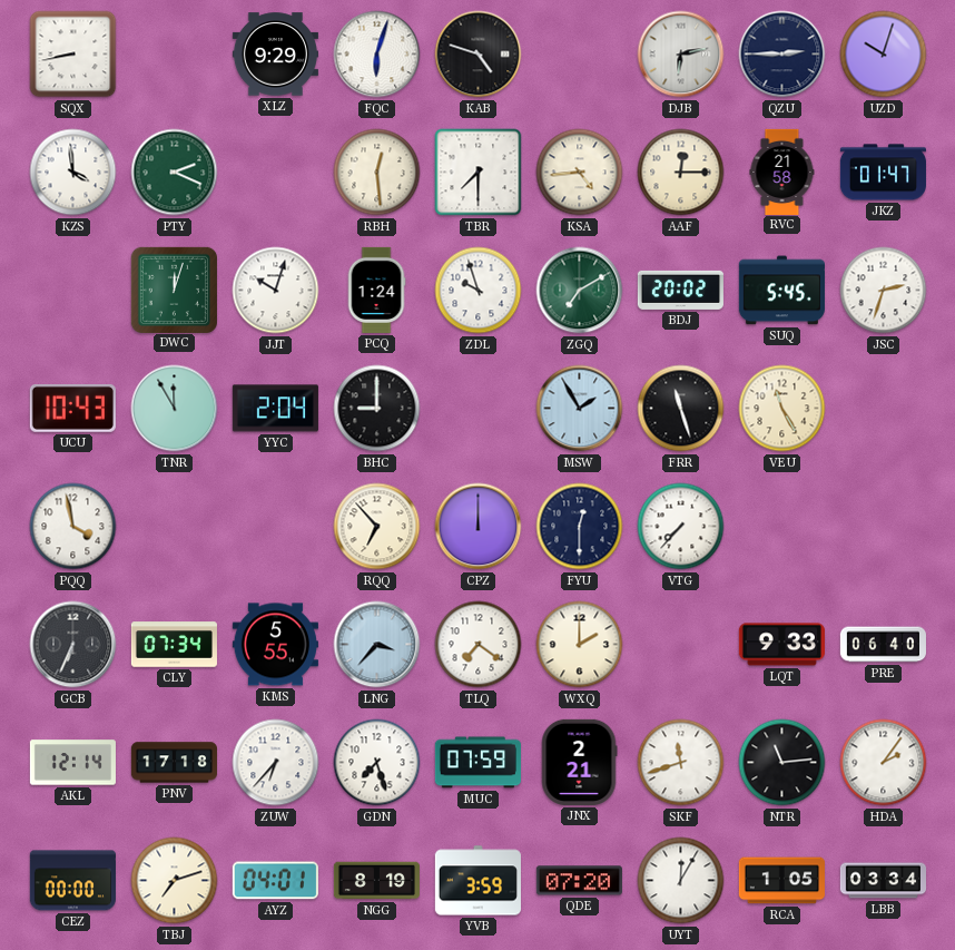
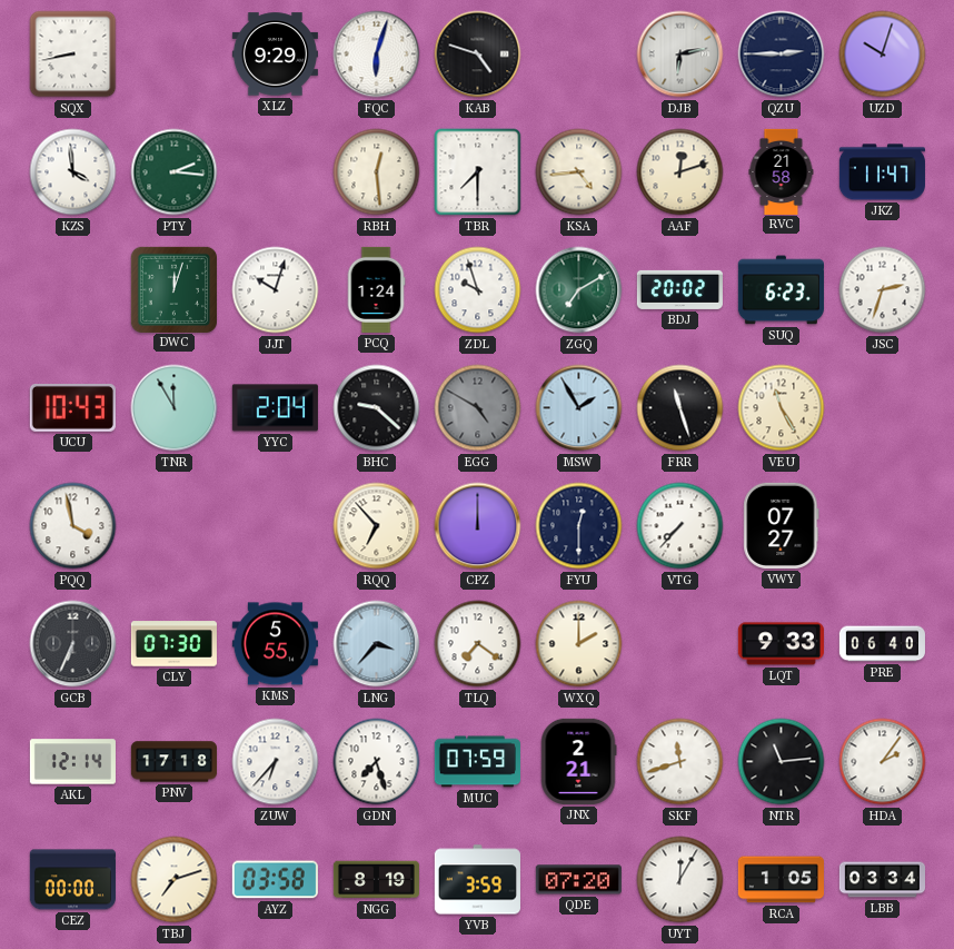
PTY: 2:19 -> 2:16 (175, 172)
AAF: 12:15 -> 12:12 (680, 172)
JKZ: 01:47 -> 11:47 (882, 172)
SUQ: 5:45 -> 6:23 (781, 290)
BHC: 9:00 -> 9:22 (377, 408)
EGG: none -> 4:50 (478, 408)
VWY: none -> 07:27 (782, 525)
CLY: 07:34 -> 07:30 (173, 644)
AYZ: 04:01 -> 03:58 (275, 880)
